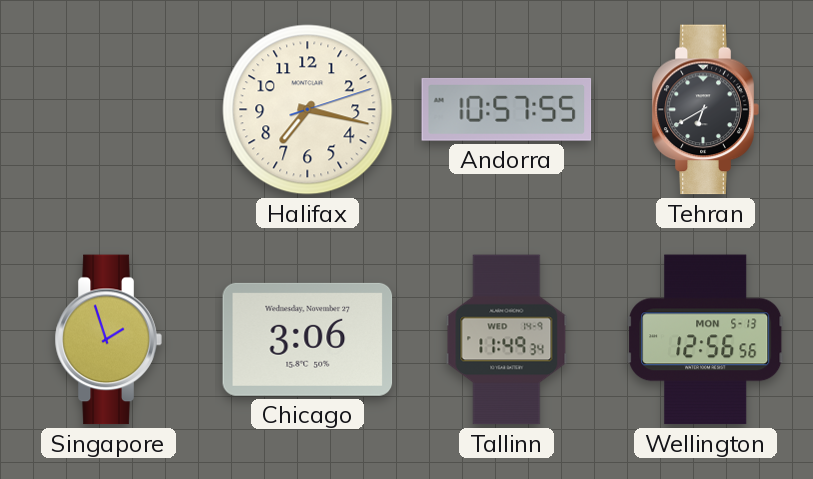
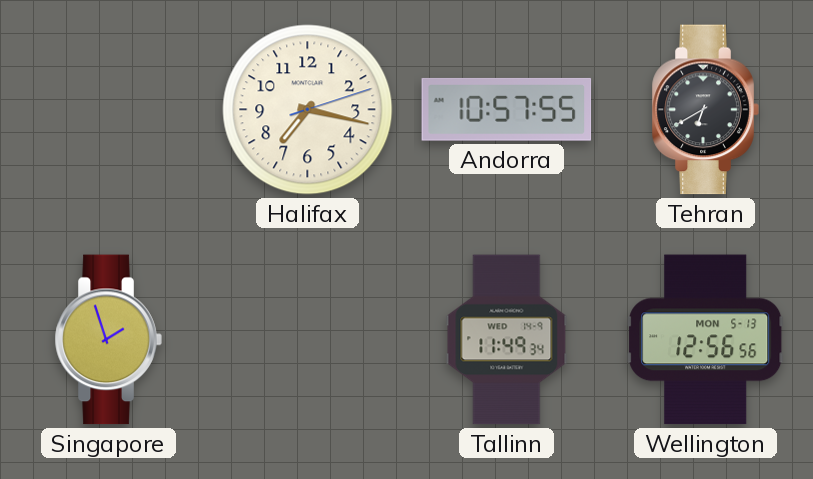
Chicago: 3:06 -> none (308, 339)
